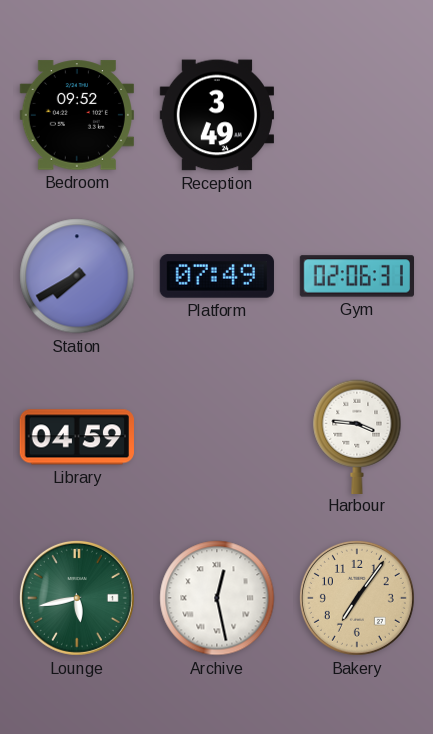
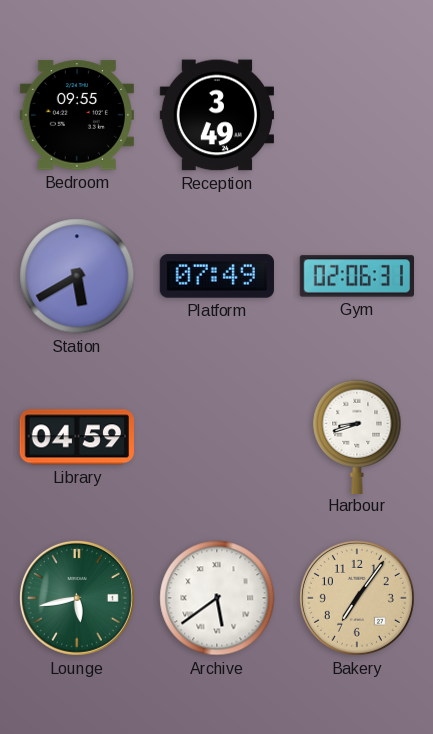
Bedroom: 09:52 -> 09:55 (77, 115)
Station: 7:40 -> 5:40 (77, 276)
Harbour: 3:46 -> 8:42 (357, 436)
Archive: 12:28 -> 5:39 (217, 598)
